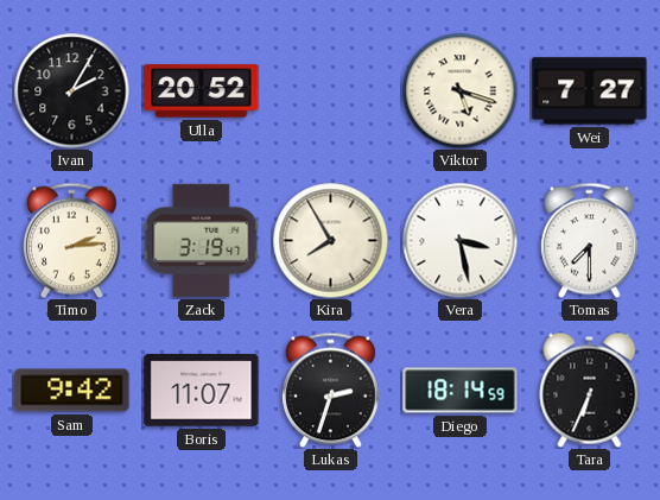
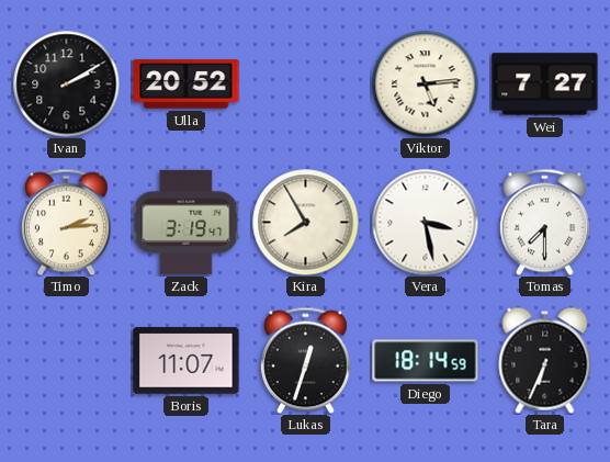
Ivan: 2:05 -> 2:10 (66, 83)
Viktor: 5:18 -> 5:14 (425, 83)
Sam: 9:42 -> none (72, 391)
Lukas: 2:33 -> 12:33 (305, 360)
